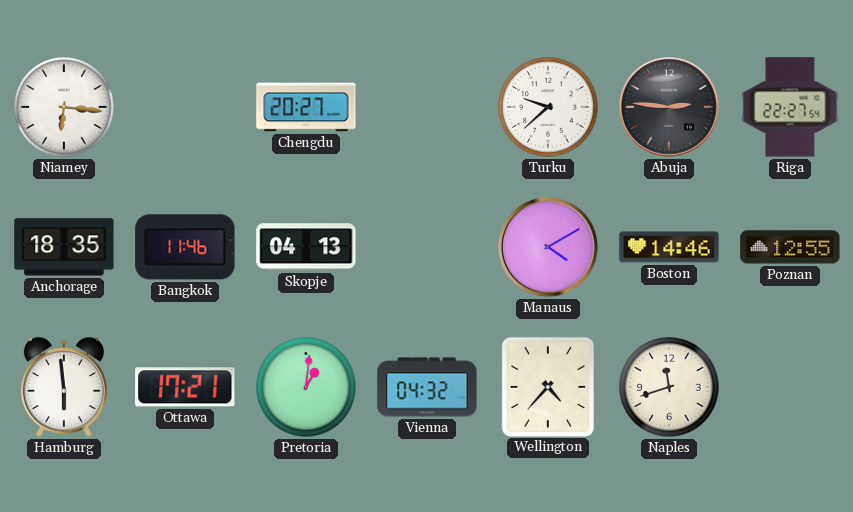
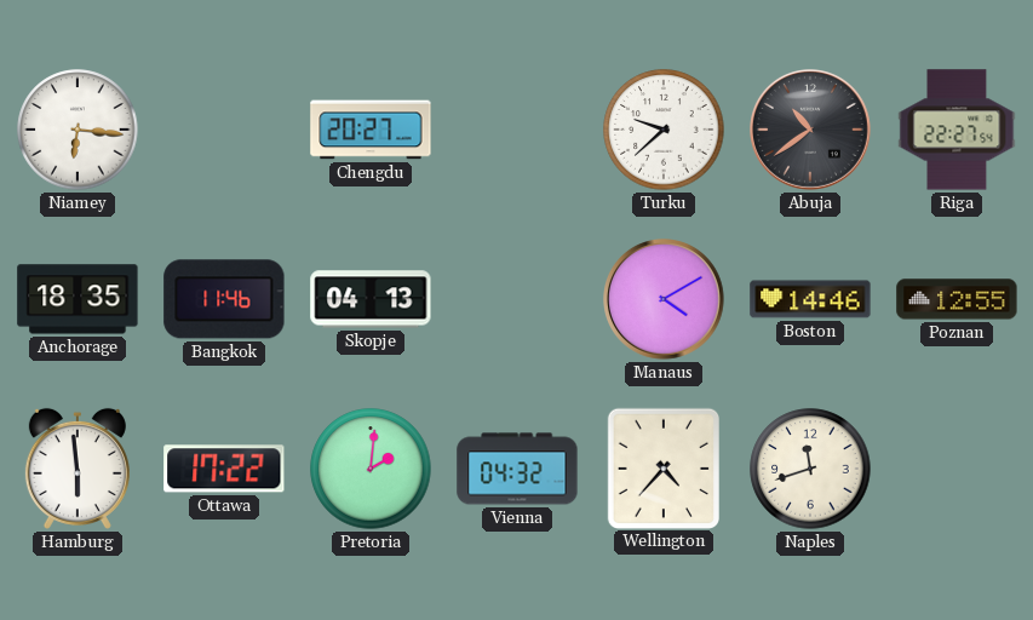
Abuja: 2:46 -> 10:39 (811, 131)
Ottawa: 17:21 -> 17:22 (224, 469)
Pretoria: 1:01 -> 2:01 (371, 469)
